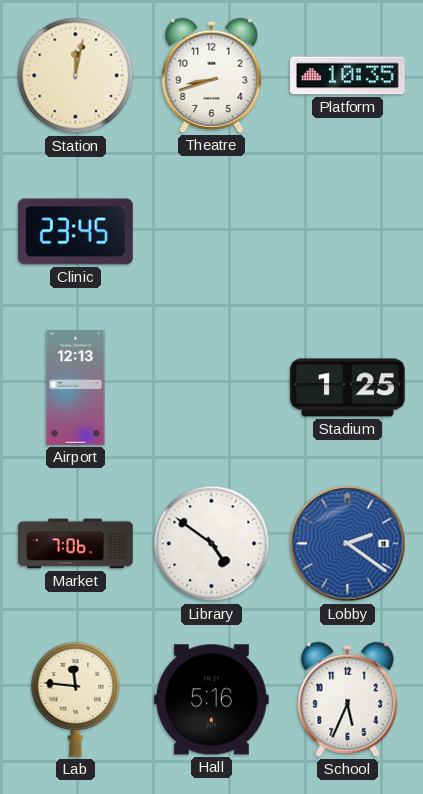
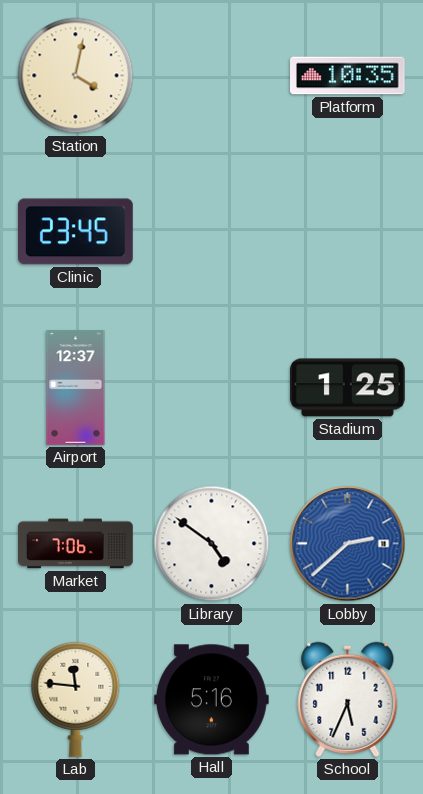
Station: 12:02 -> 4:02 (76, 76)
Theatre: 8:42 -> none (212, 75)
Airport: 12:13 -> 12:37 (76, 388)
Lobby: 2:21 -> 2:38 (348, 544)
